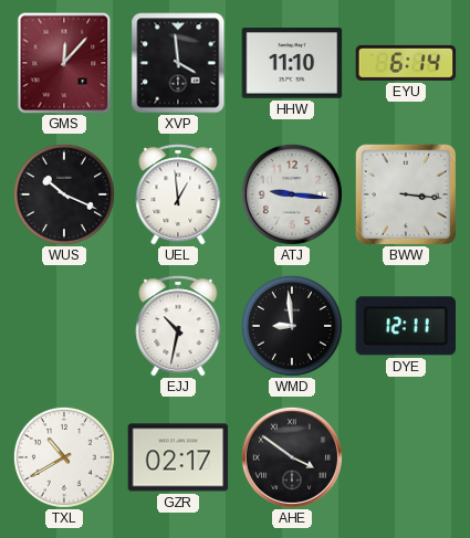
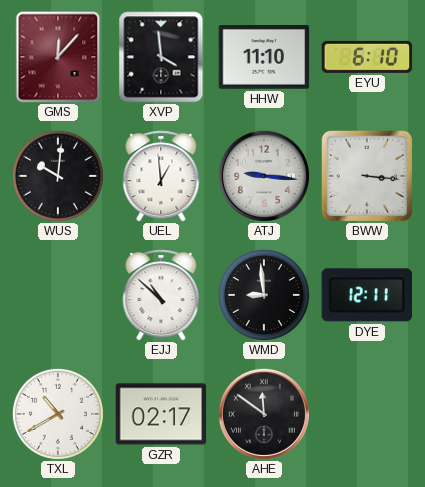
EYU: 6:14 -> 6:10 (367, 57)
WUS: 10:19 -> 10:01 (58, 176)
EJJ: 10:32 -> 10:52 (161, 295)
AHE: 3:51 -> 11:51 (264, 414)
